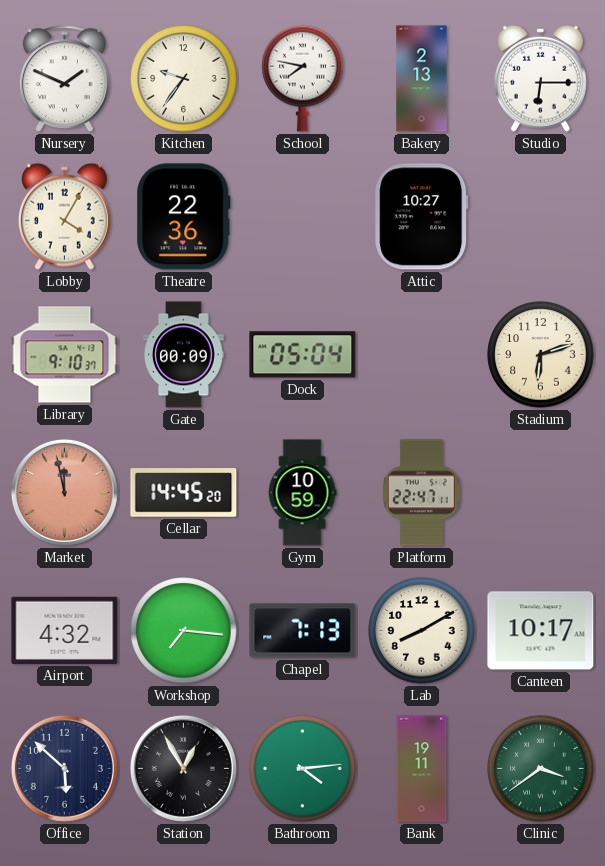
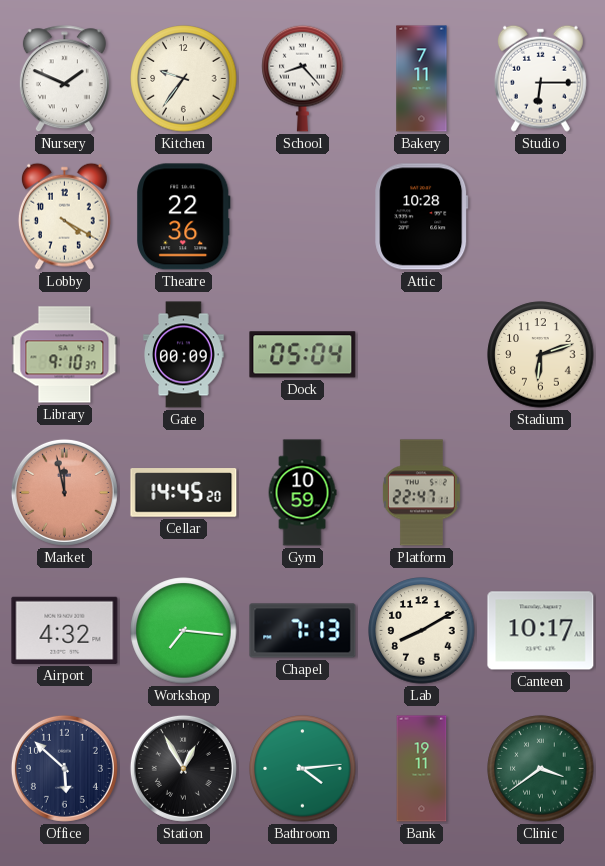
School: 7:47 -> 8:23 (303, 78)
Bakery: 2:13 -> 7:11 (422, 79)
Lobby: 4:05 -> 4:20 (64, 216)
Attic: 10:27 -> 10:28 (422, 217)
